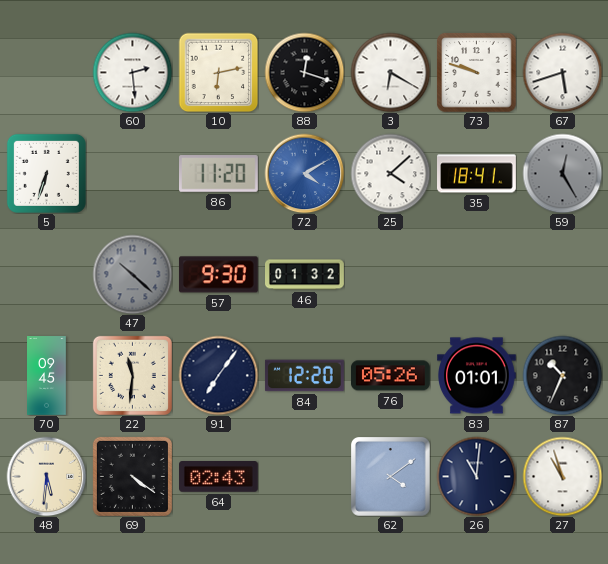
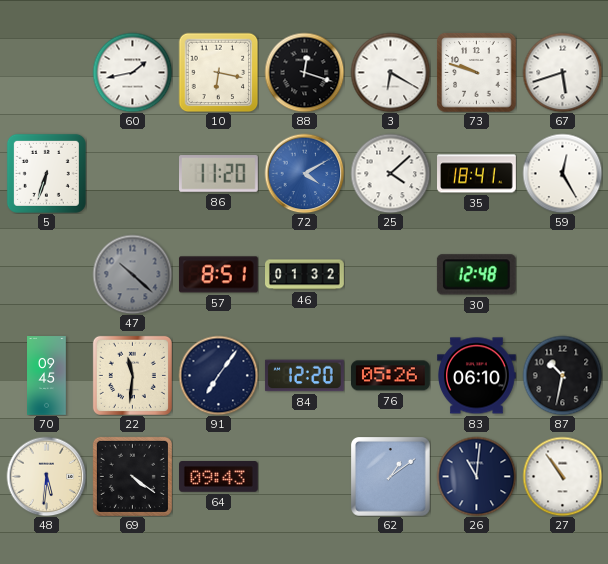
60: 2:29 -> 1:43 (132, 72)
10: 6:13 -> 6:17 (218, 72)
59 dial: grey -> white (562, 173)
57: 9:30 -> 8:51 (218, 275)
30: none -> 12:48 (476, 275)
83: 01:01 -> 06:10 (477, 376)
87: 10:34 -> 10:32 (562, 375)
64: 02:43 -> 09:43 (219, 477)
62: 4:09 -> 1:09 (391, 477)
27: 10:57 -> 10:54 (562, 476)
